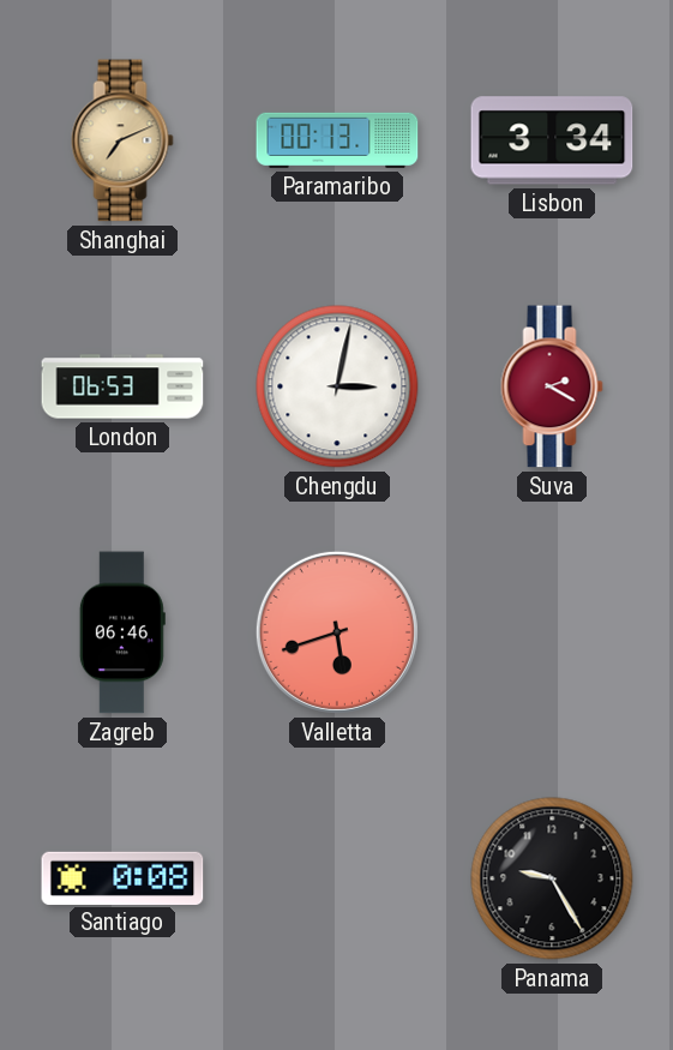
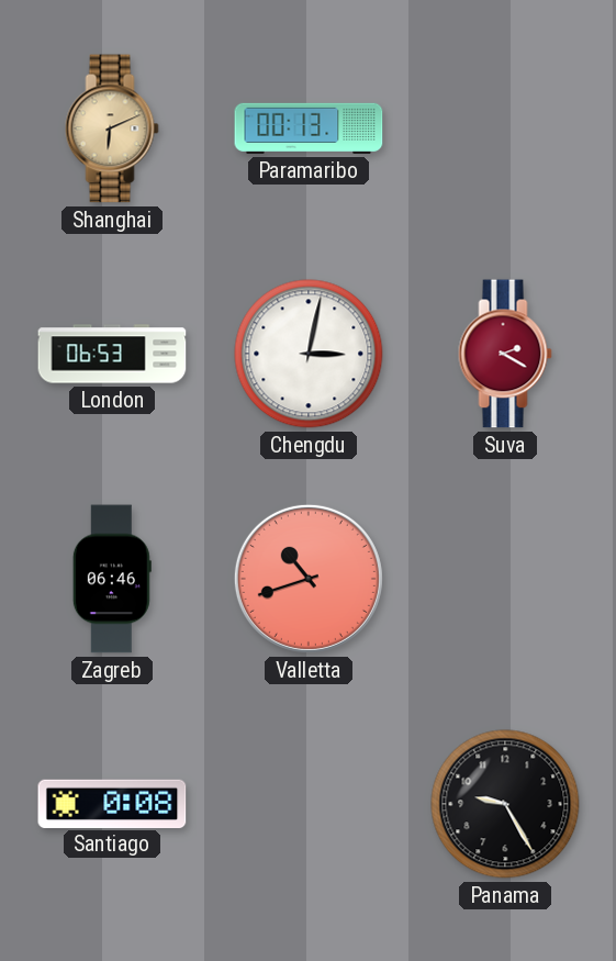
Shanghai: 7:11 -> 6:11 (112, 128)
Lisbon: 3:34 -> none (552, 140)
Valletta: 5:42 -> 10:42 (309, 579)
